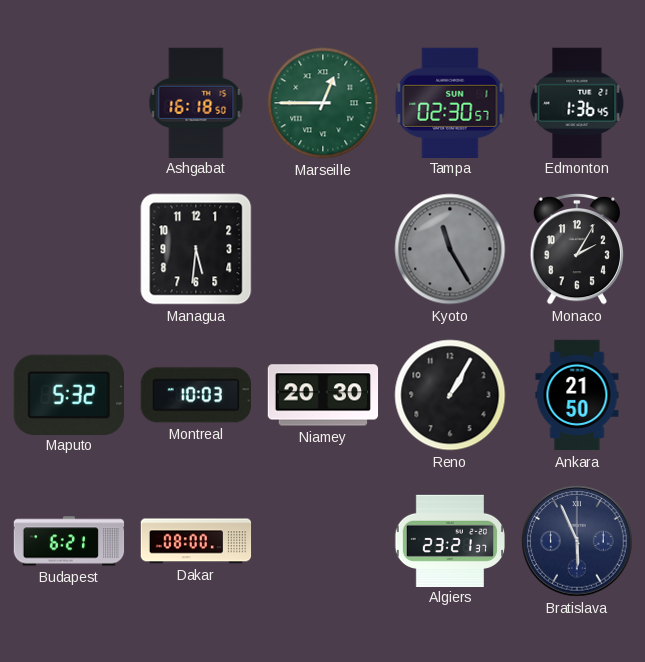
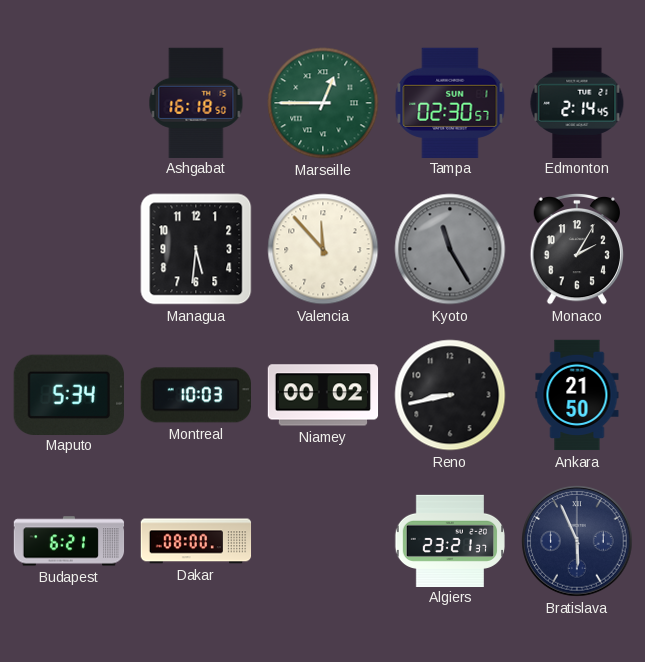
Edmonton: 1:36 -> 2:14 (577, 102)
Valencia: none -> 11:53 (323, 249)
Maputo: 5:32 -> 5:34 (69, 394)
Niamey: 20:30 -> 00:02 (323, 395)
Reno: 1:05 -> 8:43 (450, 395)
